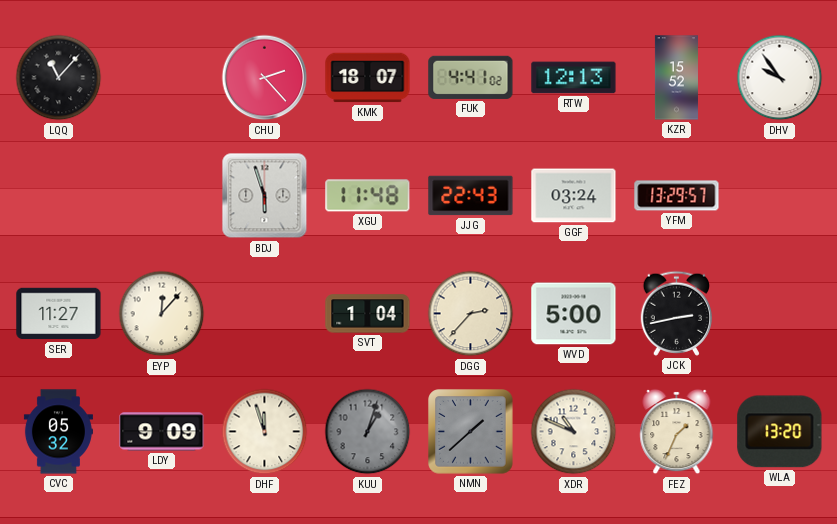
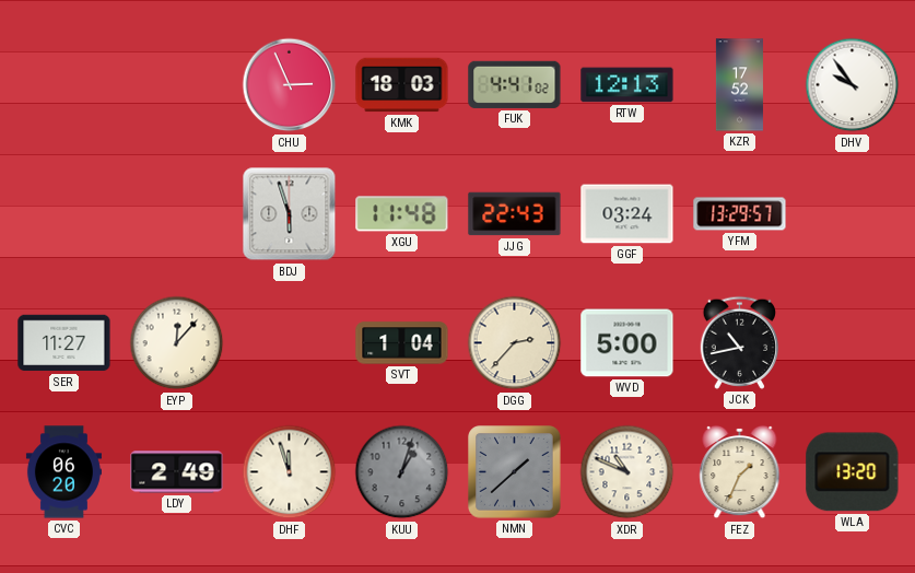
LQQ: 11:07 -> none (59, 78)
CHU: 2:23 -> 2:56 (290, 85)
KMK: 18:07 -> 18:03 (402, 85)
KZR: 15:52 -> 17:52 (739, 85)
JCK: 2:43 -> 10:43 (739, 342)
CVC: 05:32 -> 06:20 (63, 472)
LDY: 9:09 -> 2:49 (177, 472)
